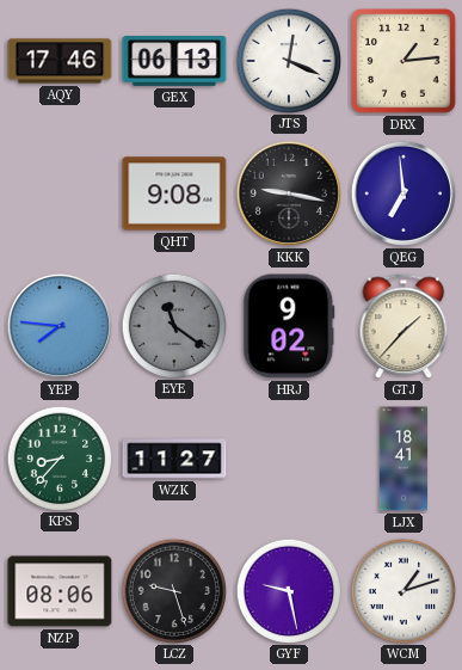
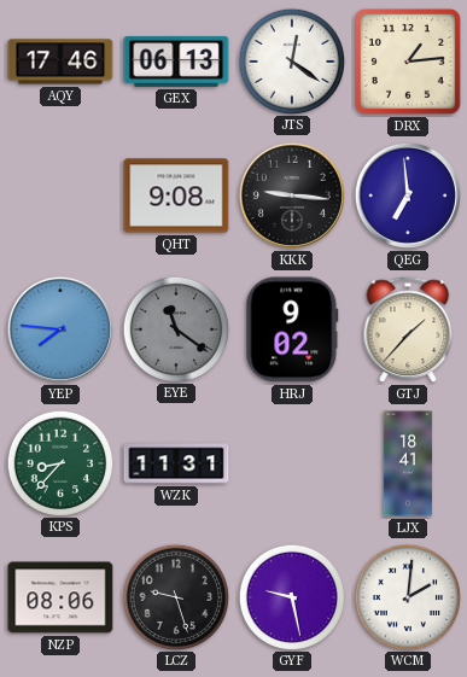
JTS: 12:19 -> 12:21 (291, 60)
KKK: 9:17 -> 9:16 (292, 195)
WZK: 11:27 -> 11:31 (176, 463)
WCM: 1:12 -> 2:01 (407, 596)
